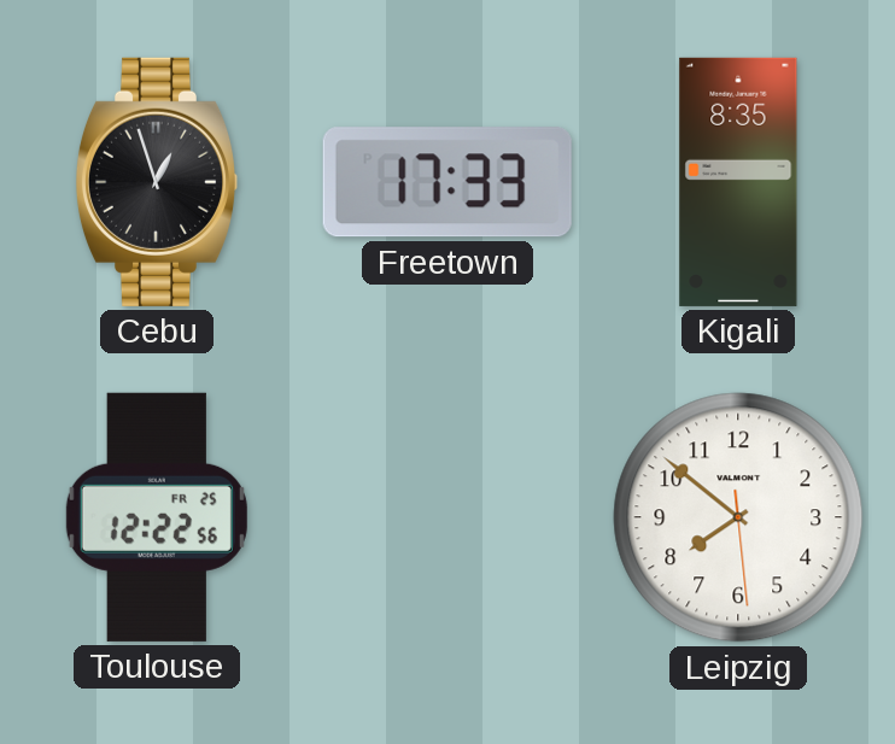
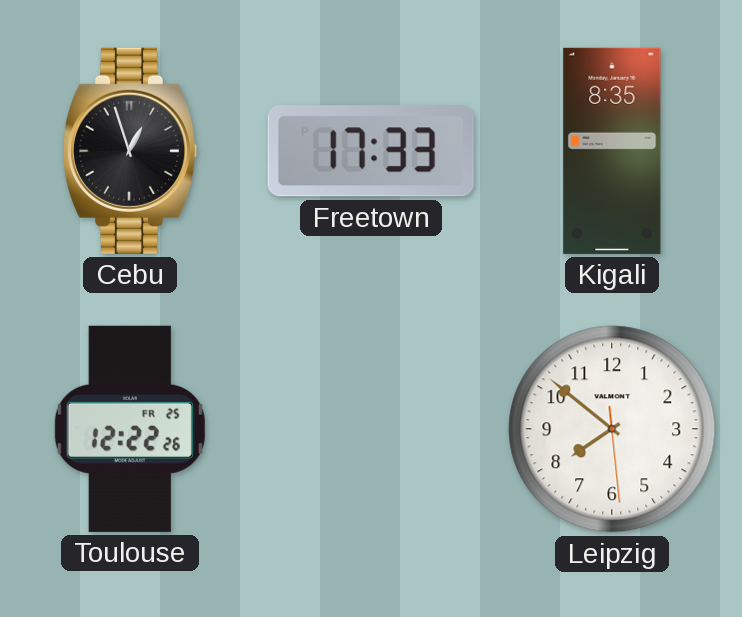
Toulouse: 12:22:56 -> 12:22:26 (130, 429)
